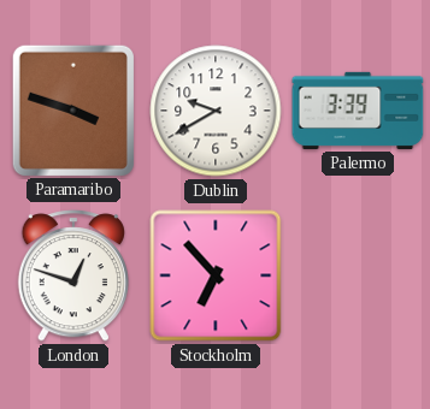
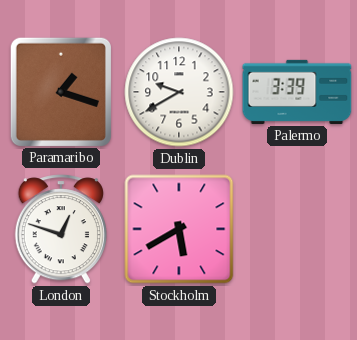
Paramaribo: 3:48 -> 1:18 (61, 91)
Stockholm: 6:53 -> 5:40 (179, 229)
